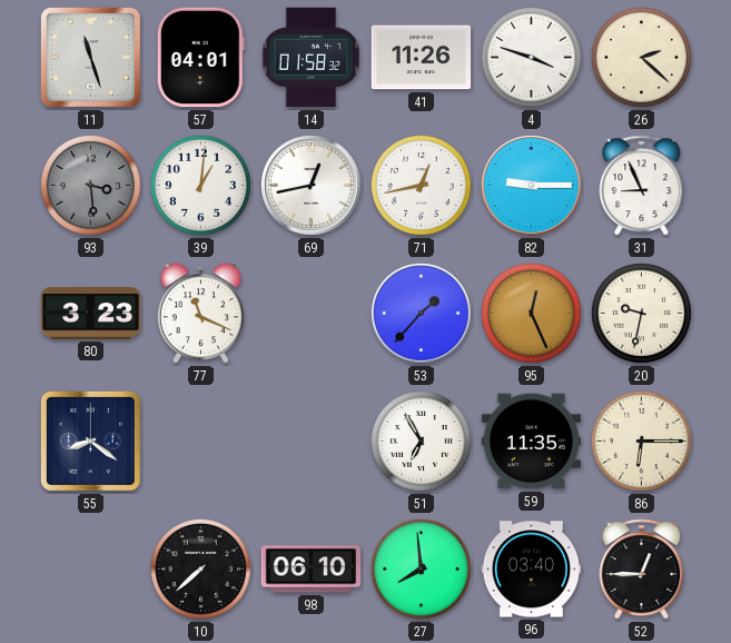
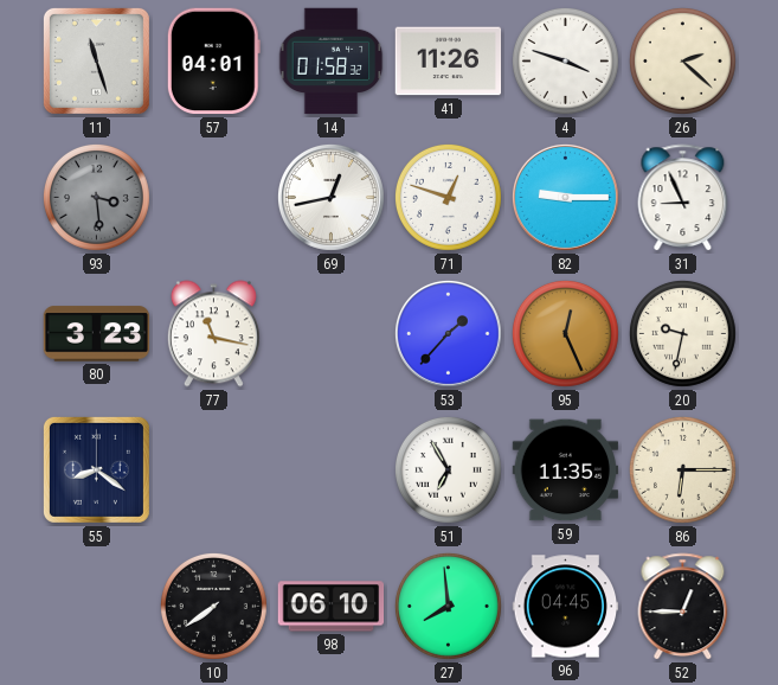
39: 1:01 -> none (200, 185)
71: 12:43 -> 12:48 (448, 197)
77: 11:19 -> 11:17 (213, 334)
10: 7:38 -> 7:39 (213, 606)
96: 03:40 -> 04:45 (566, 607)
